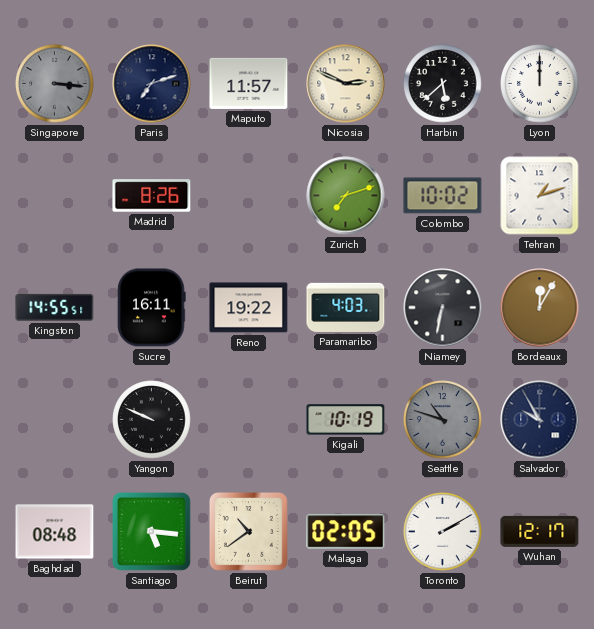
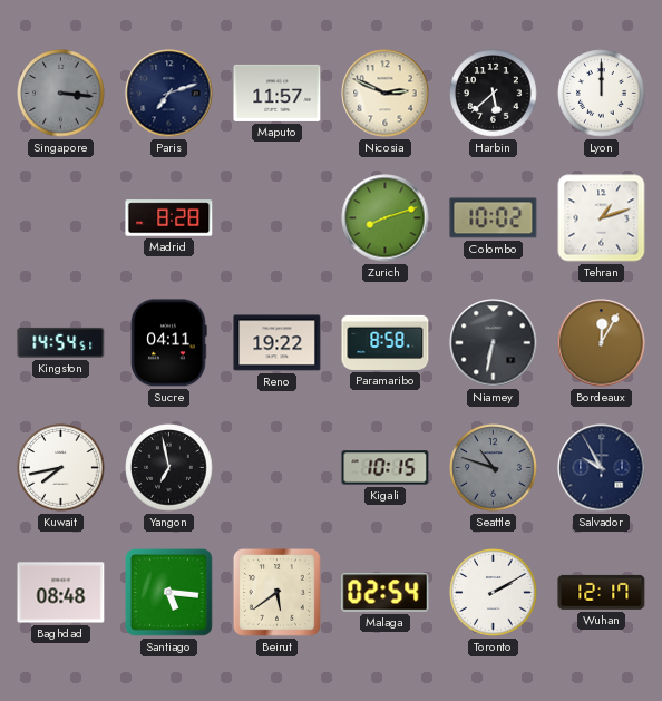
Madrid: 8:26 -> 8:28 (169, 218)
Zurich: 7:12 -> 8:12 (386, 218)
Kingston: 14:55 -> 14:54 (61, 342)
Sucre: 16:11 -> 04:11 (169, 343)
Paramaribo: 4:03 -> 8:58 (386, 342)
Kuwait: none -> 7:43 (61, 468)
Yangon: 9:49 -> 6:58 (169, 468)
Kigali: 10:19 -> 10:15 (386, 468)
Beirut: 10:39 -> 5:39 (278, 593)
Malaga: 02:05 -> 02:54 (386, 593)
